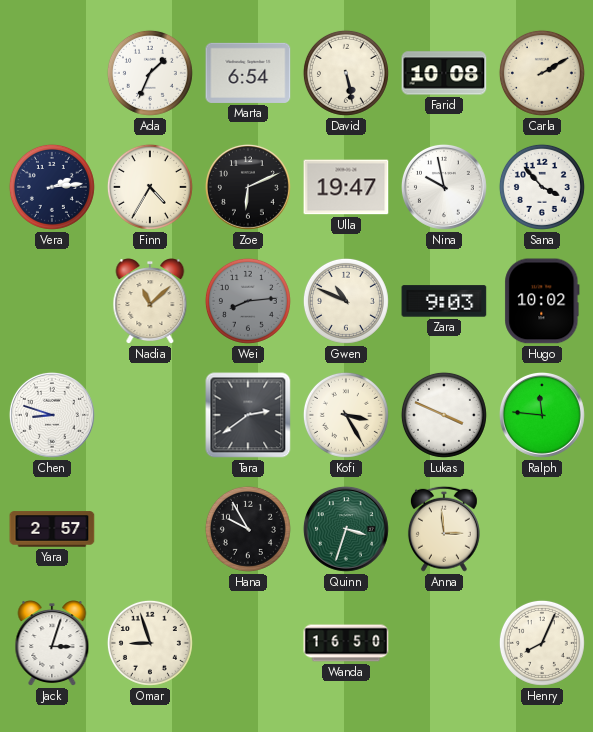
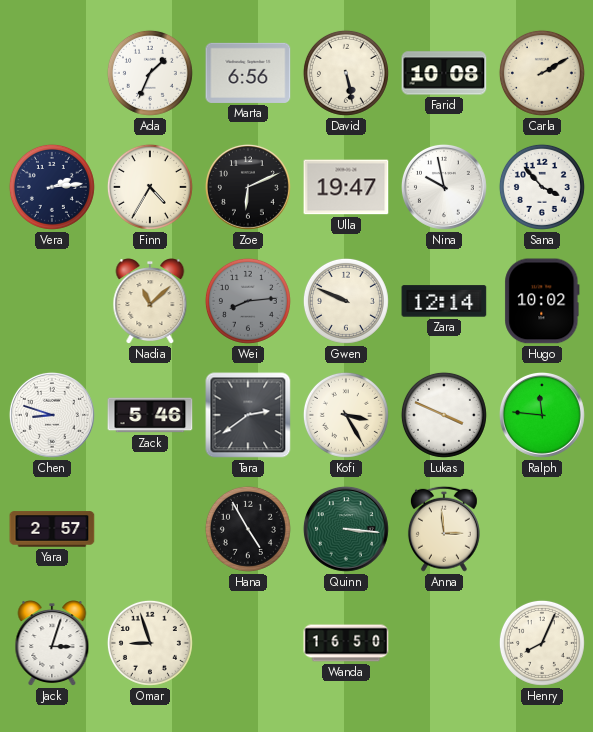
Marta: 6:54 -> 6:56 (248, 73)
Gwen: 10:49 -> 9:49 (346, 301)
Zara: 9:03 -> 12:14 (444, 301)
Zack: none -> 5:46 (150, 415)
Hana: 9:55 -> 4:55 (248, 529)
Quinn: 3:33 -> 3:16 (346, 529)
